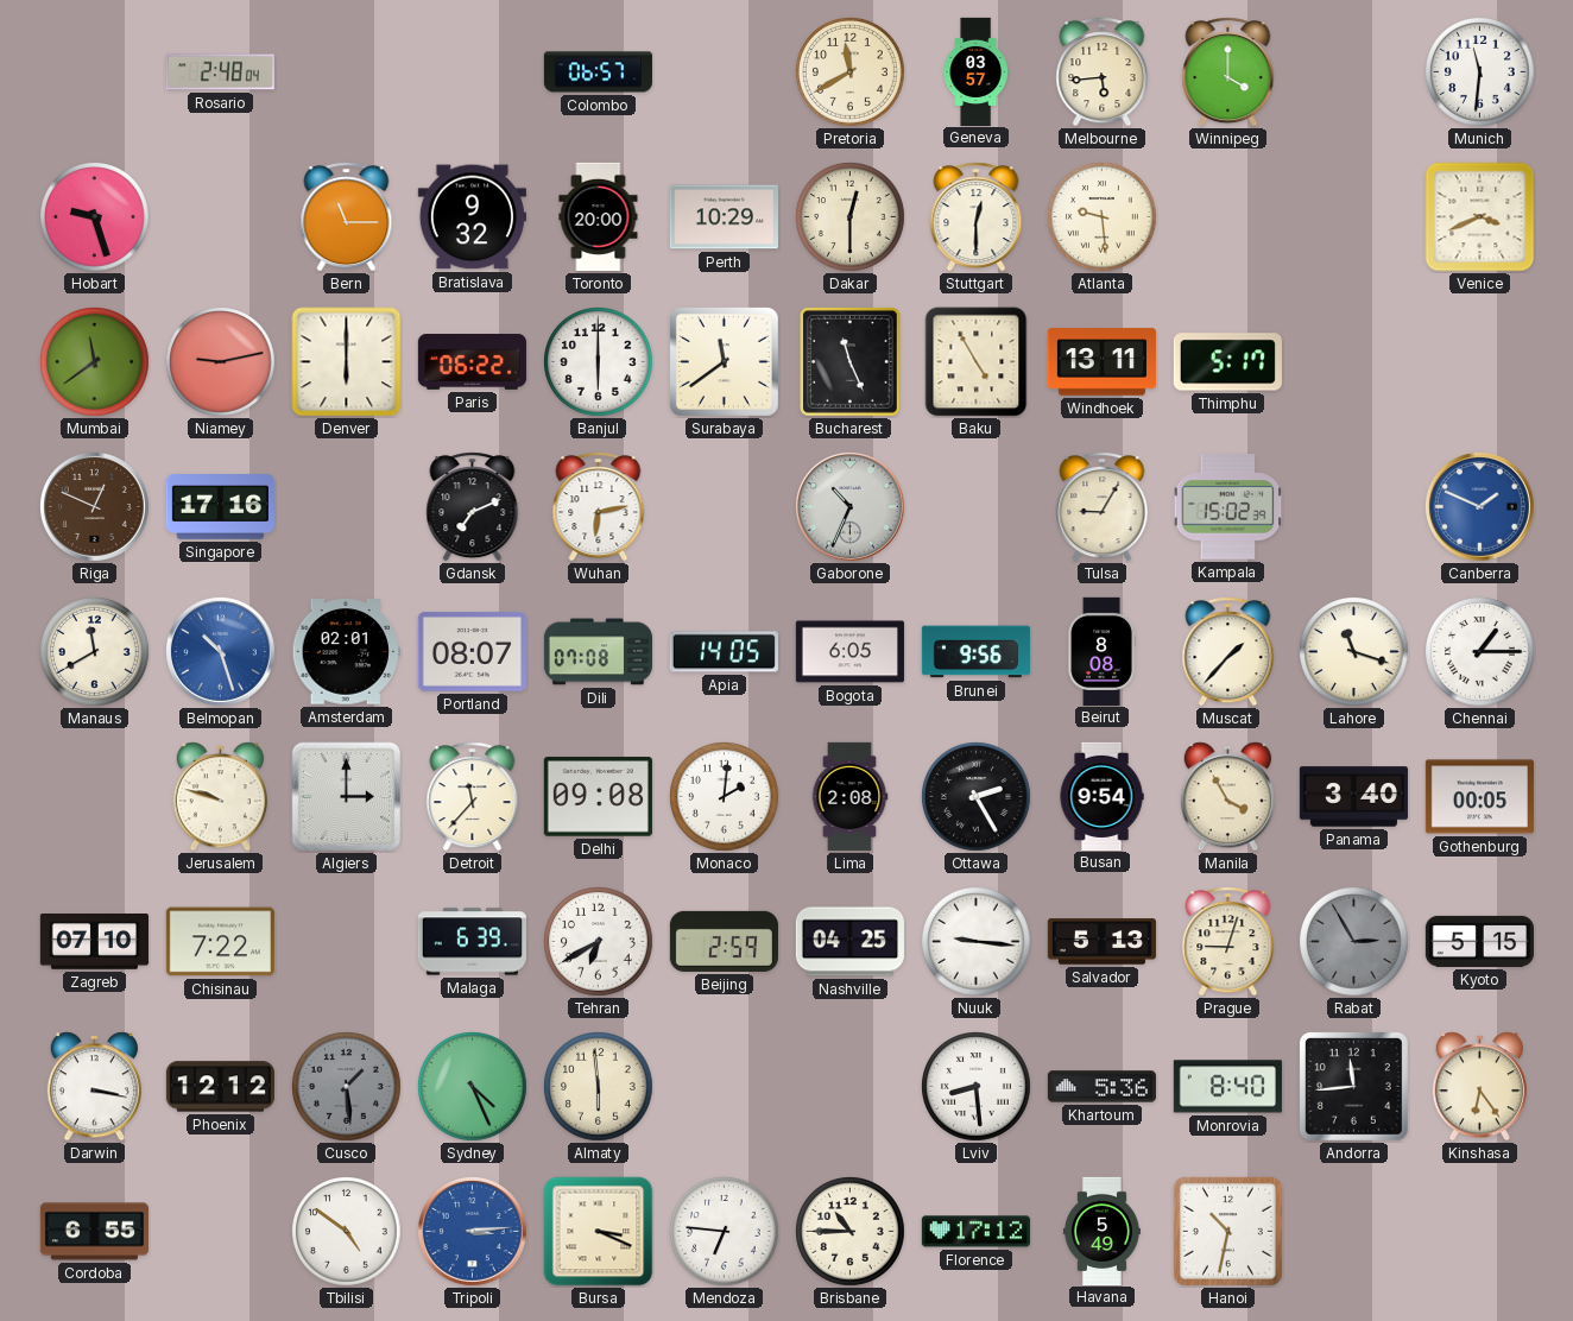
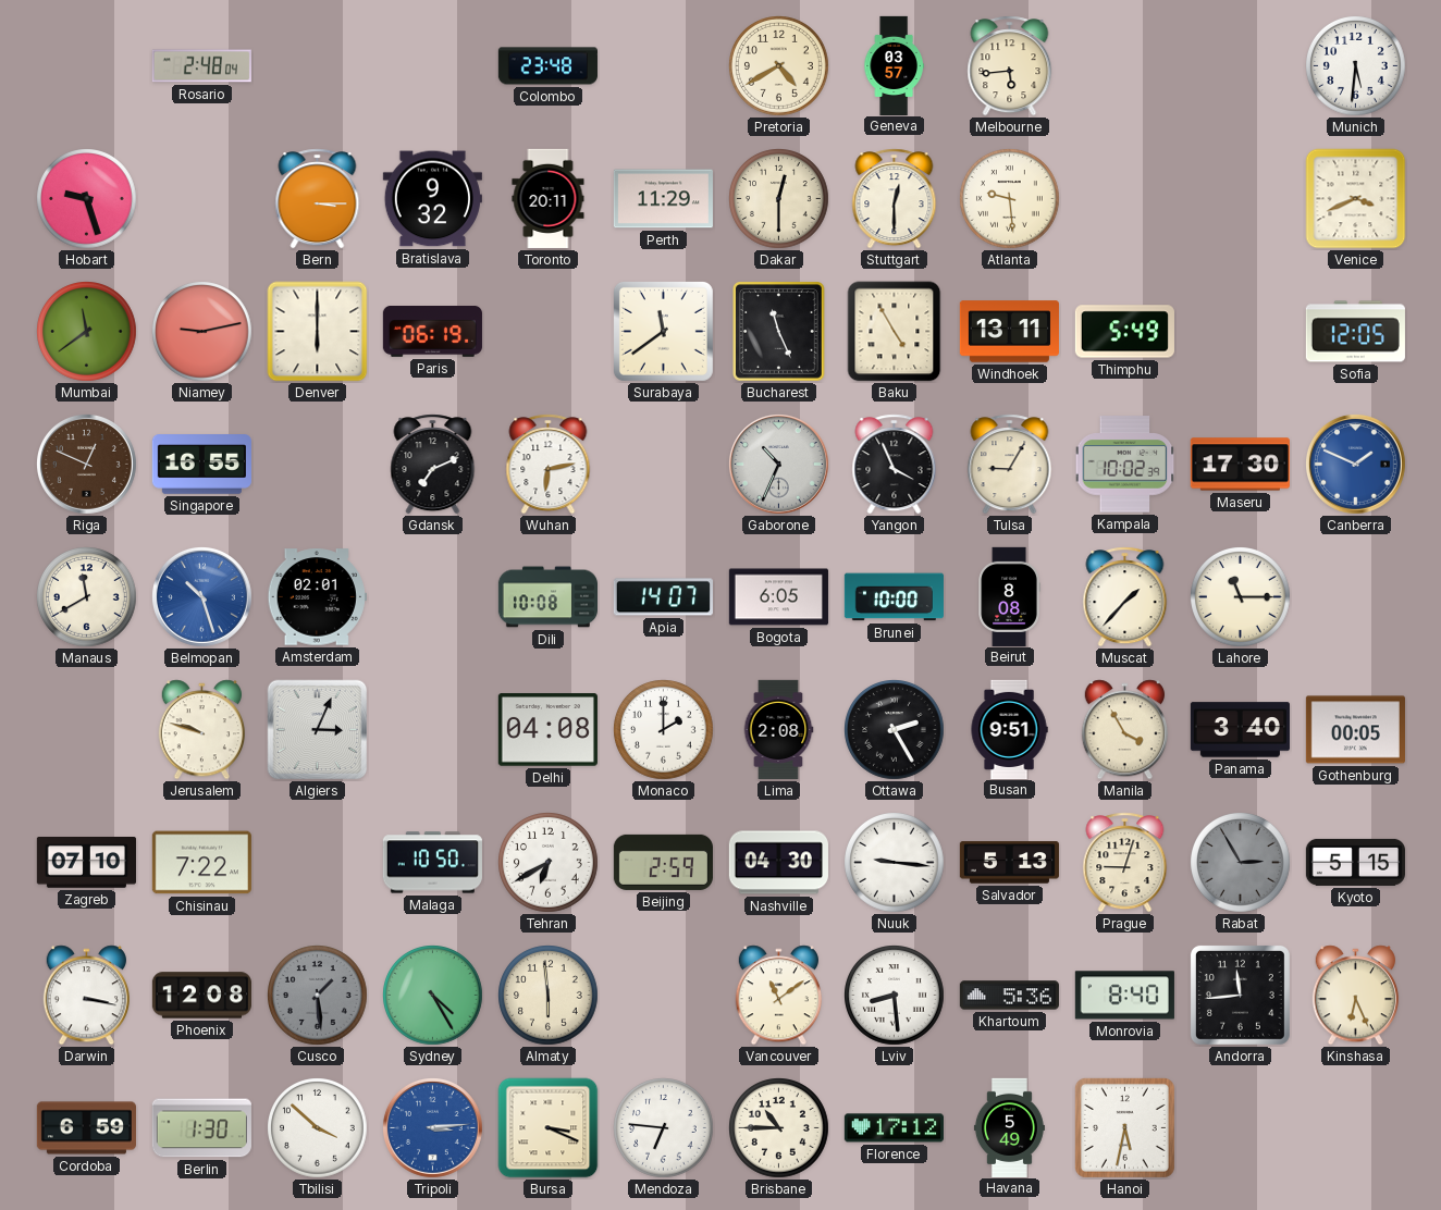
Colombo: 06:57 -> 23:48 (547, 66)
Pretoria: 11:40 -> 4:40 (779, 66)
Winnipeg: 4:00 -> none (1228, 72)
Munich: 11:31 -> 5:31 (1356, 66)
Bern: 11:15 -> 3:15 (318, 199)
Toronto: 20:00 -> 20:11 (549, 198)
Perth: 10:29 -> 11:29 (663, 199)
Paris: 06:22 -> 06:19 (432, 332)
Banjul: 6:00 -> none (599, 362)
Thimphu: 5:17 -> 5:49 (1124, 332)
Sofia: none -> 12:05 (1355, 332)
Singapore: 17:16 -> 16:55 (201, 465)
Yangon: none -> 3:56 (895, 465)
Kampala: 15:02 -> 10:02 (1125, 465)
Maseru: none -> 17:30 (1240, 465)
Portland: 08:07 -> none (472, 651)
Dili: 07:08 -> 10:08 (547, 597)
Apia: 14:05 -> 14:07 (663, 597)
Brunei: 9:56 -> 10:00 (894, 597)
Lahore: 11:18 -> 11:15 (1241, 597)
Chennai: 1:15 -> none (1480, 652)
Algiers: 3:00 -> 3:04 (318, 730)
Detroit: 11:37 -> none (473, 797)
Delhi: 09:08 -> 04:08 (547, 730)
Monaco: 2:01 -> 2:00 (664, 730)
Busan: 9:54 -> 9:51 (1009, 729)
Malaga: 6:39 -> 10:50 (432, 863)
Nashville: 04:25 -> 04:30 (778, 863)
Phoenix: 12:12 -> 12:08 (201, 996)
Sydney: 4:26 -> 4:25 (433, 996)
Vancouver: none -> 11:09 (778, 996)
Kinshasa: 6:24 -> 6:26 (1355, 996)
Cordoba: 6:55 -> 6:59 (86, 1128)
Berlin: none -> 1:30 (201, 1128)
Tbilisi: 4:51 -> 3:52 (318, 1128)
Hanoi: 10:32 -> 5:32 (1124, 1127)
